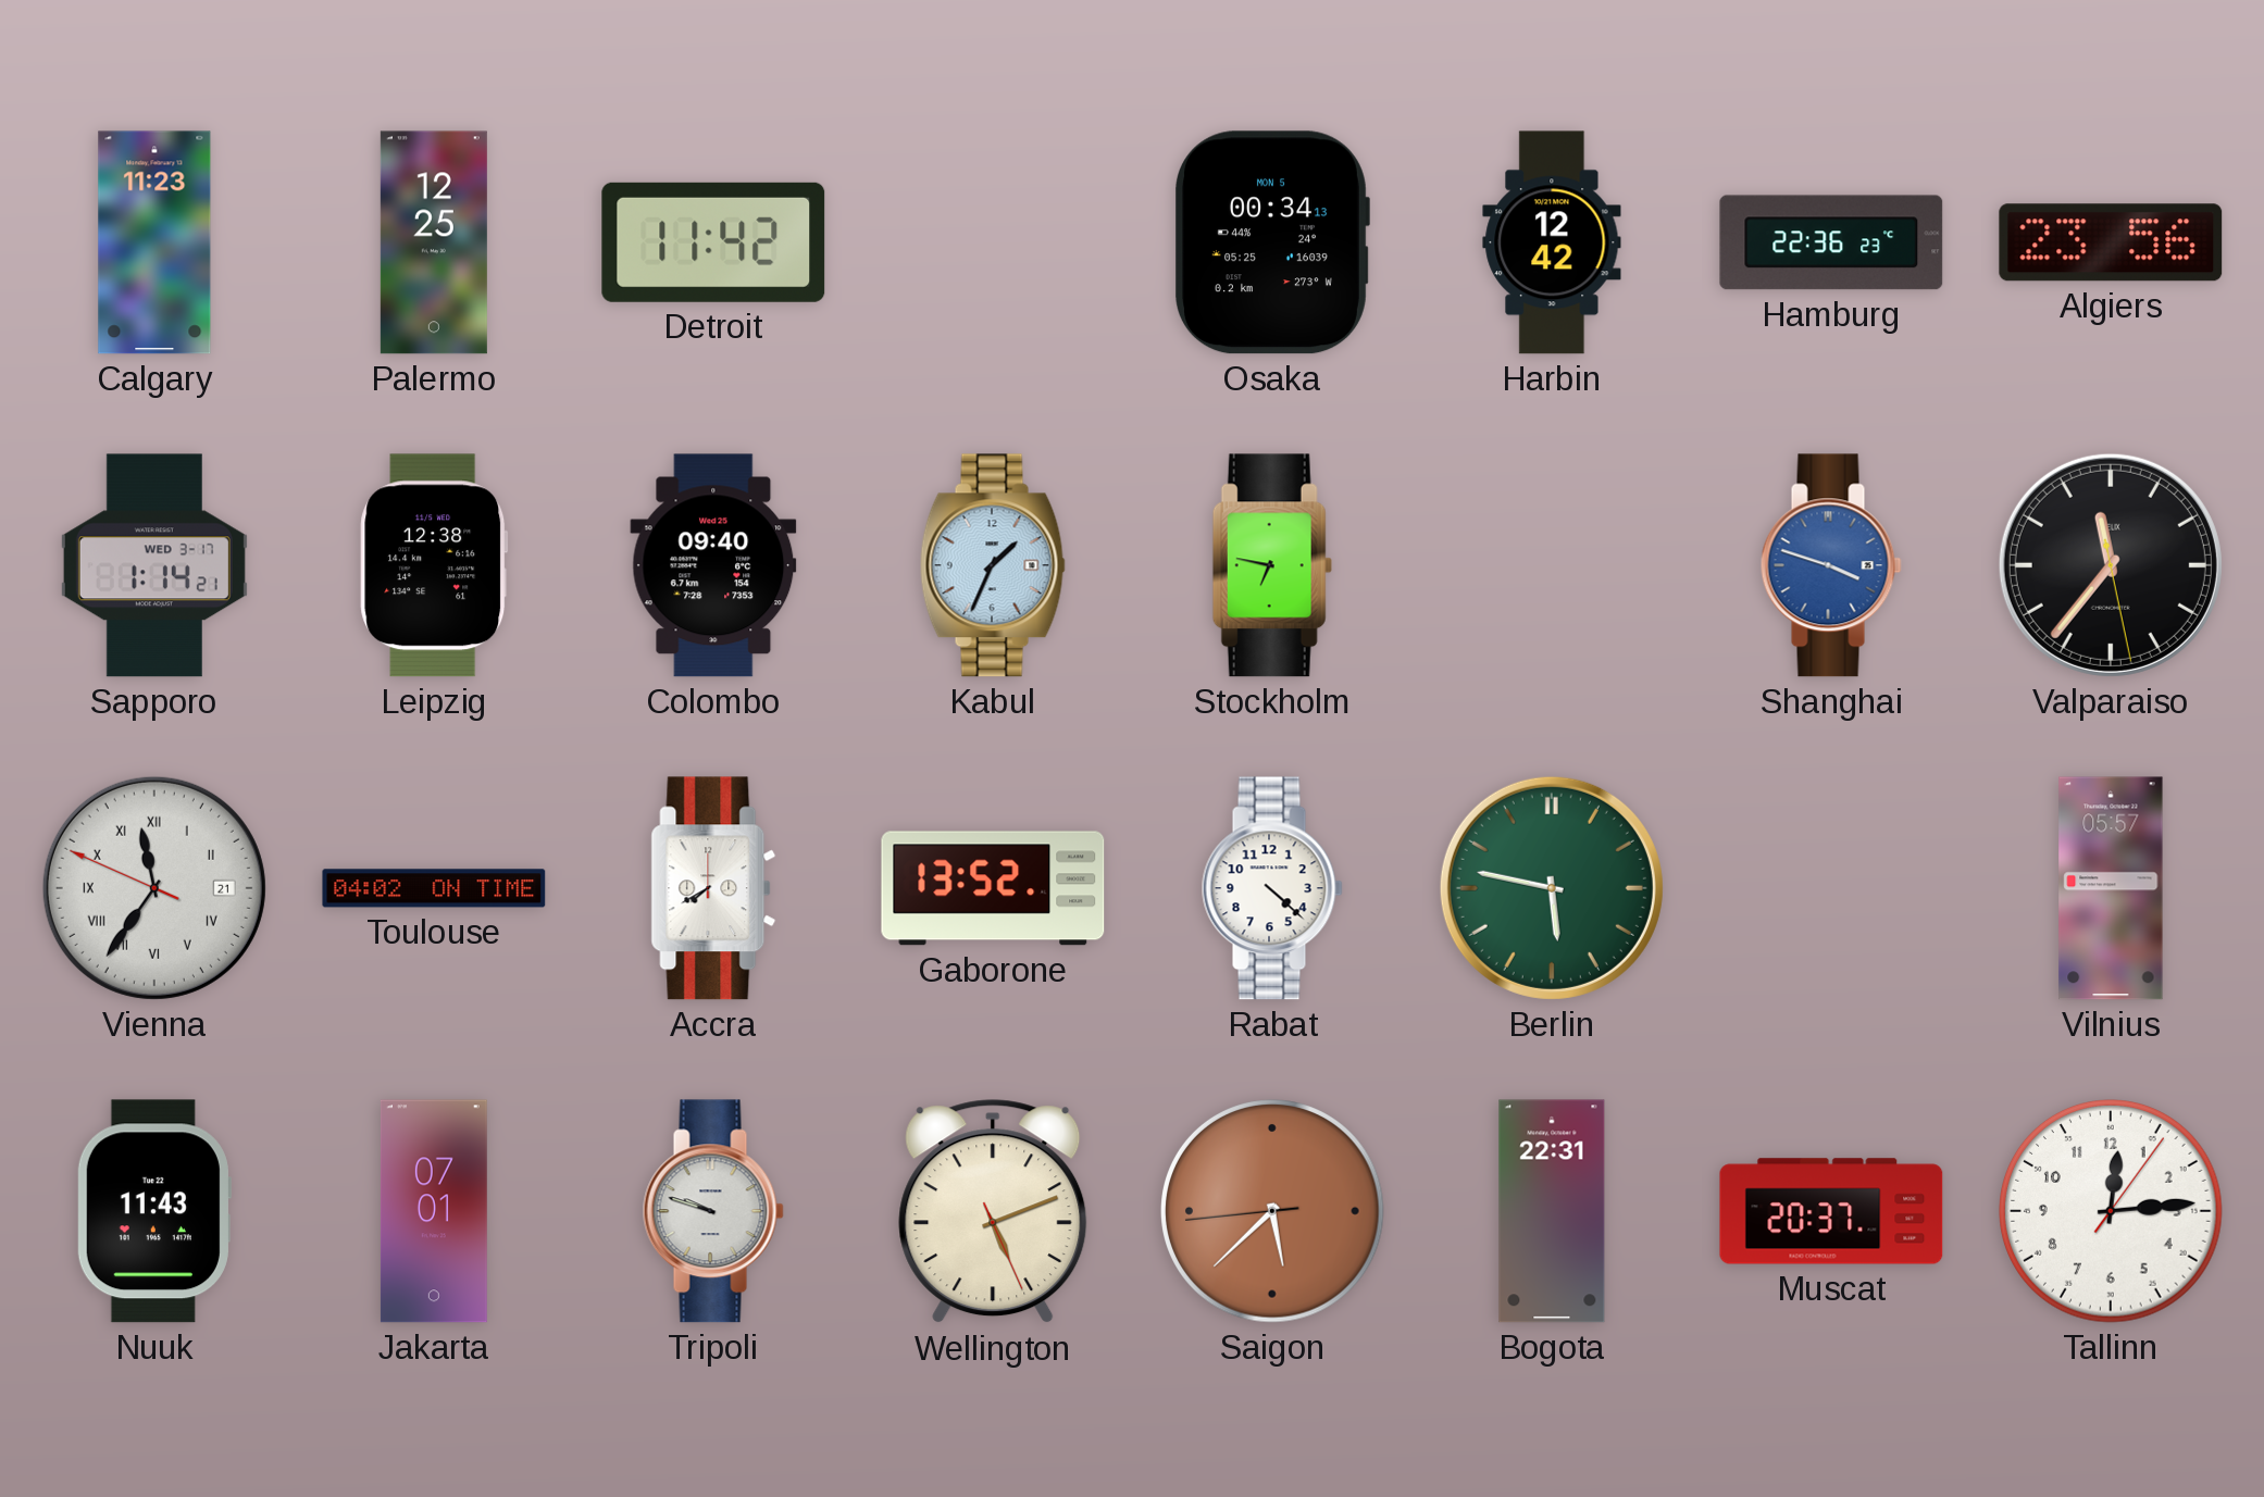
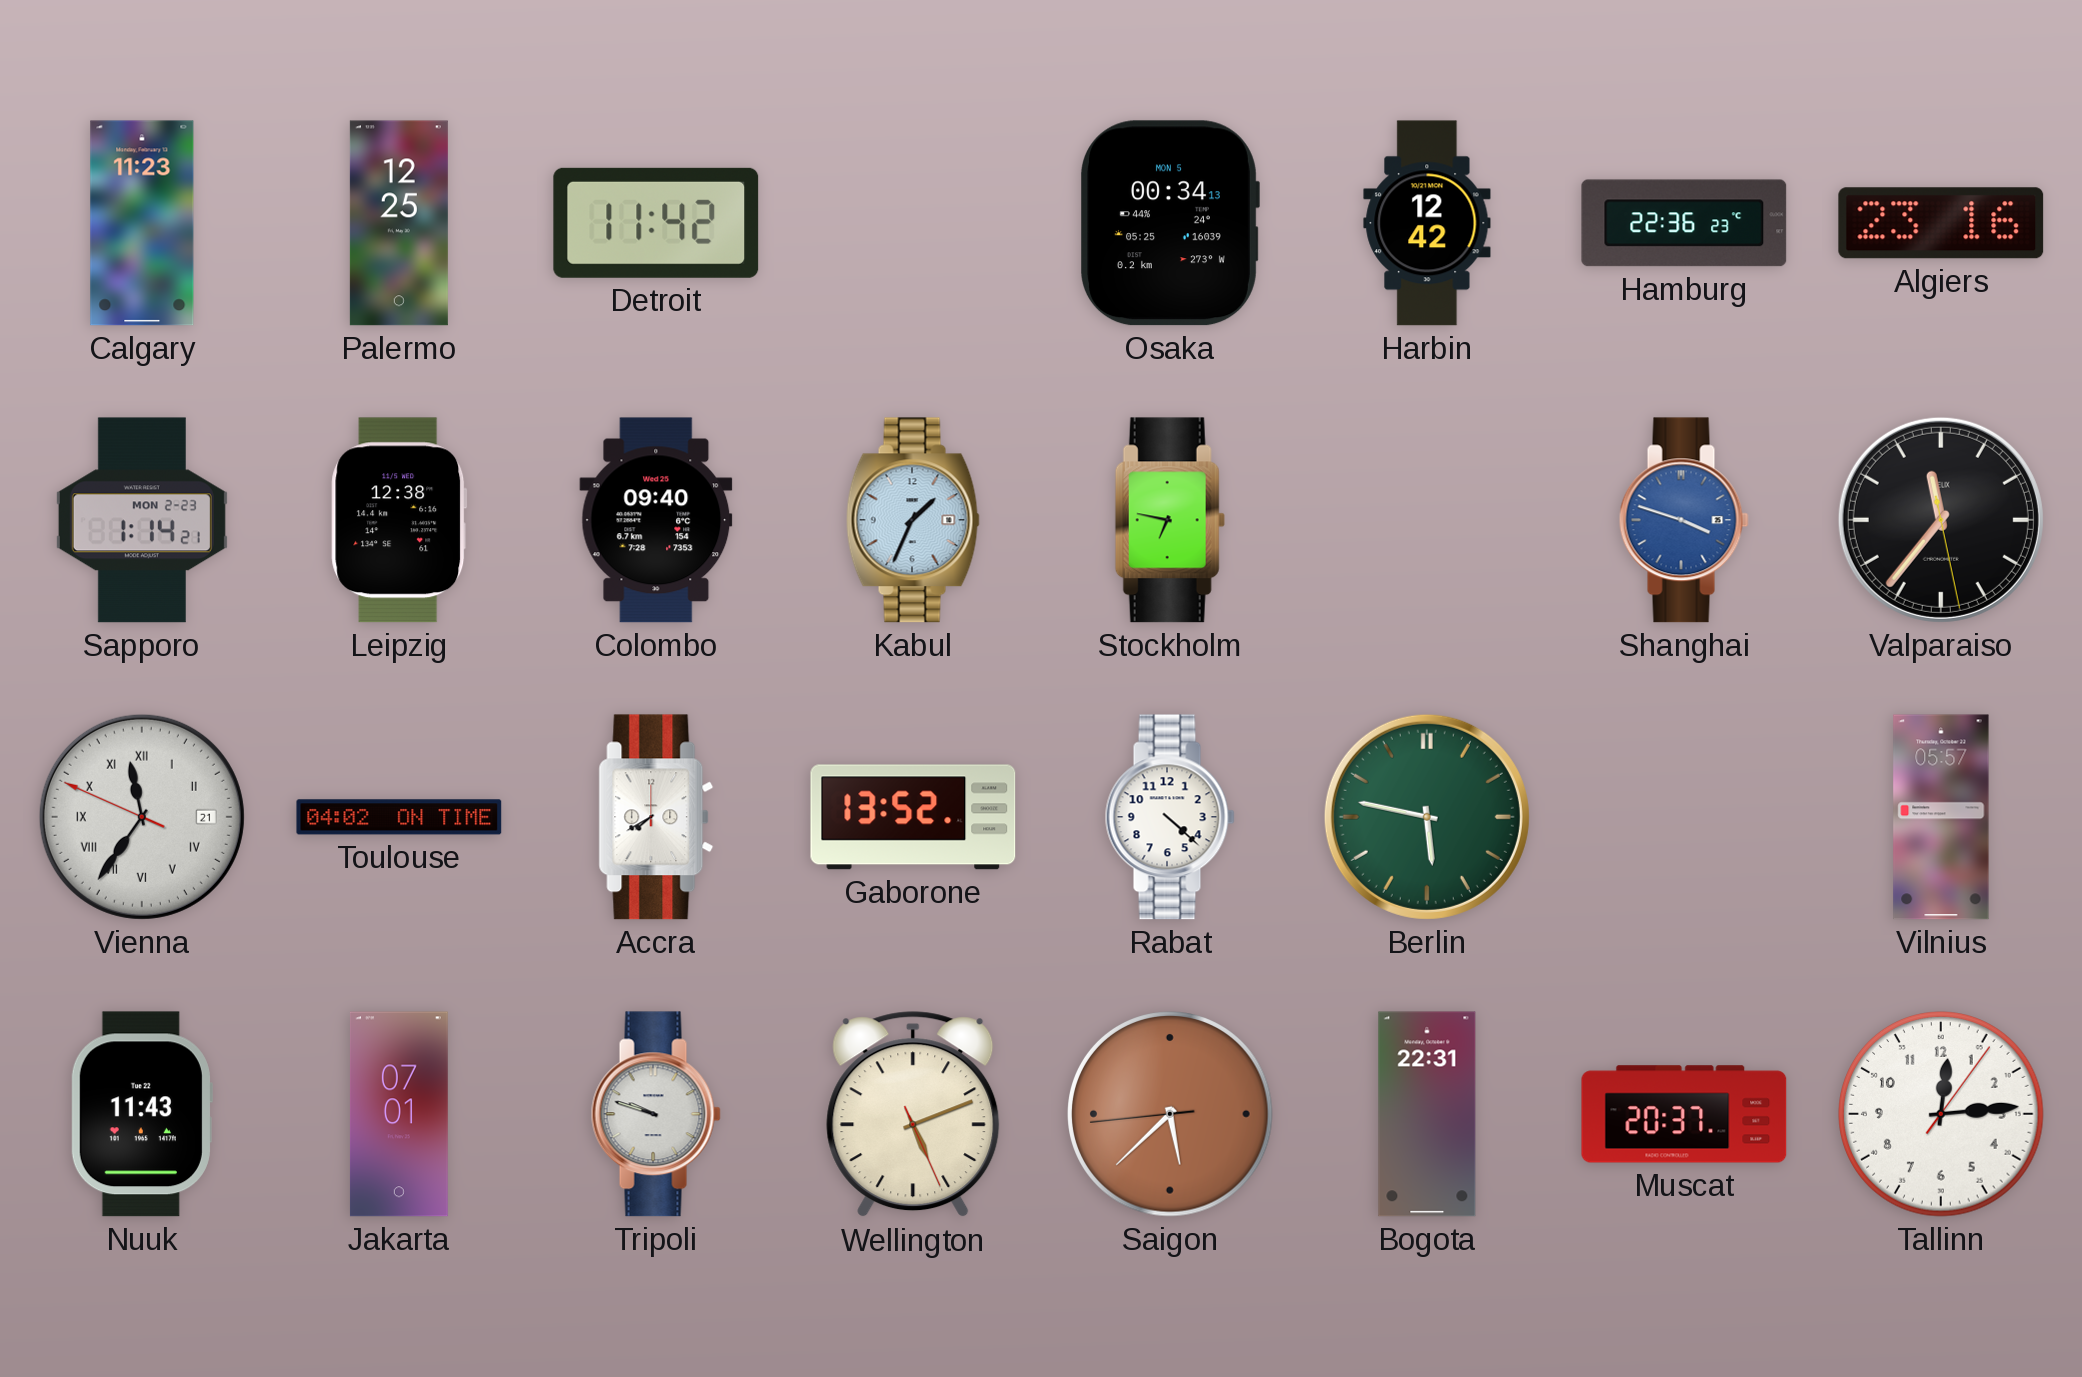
Algiers: 23:56 -> 23:16 (1941, 223)
Sapporo date: WED 3-17 -> MON 2-23 (142, 520)
